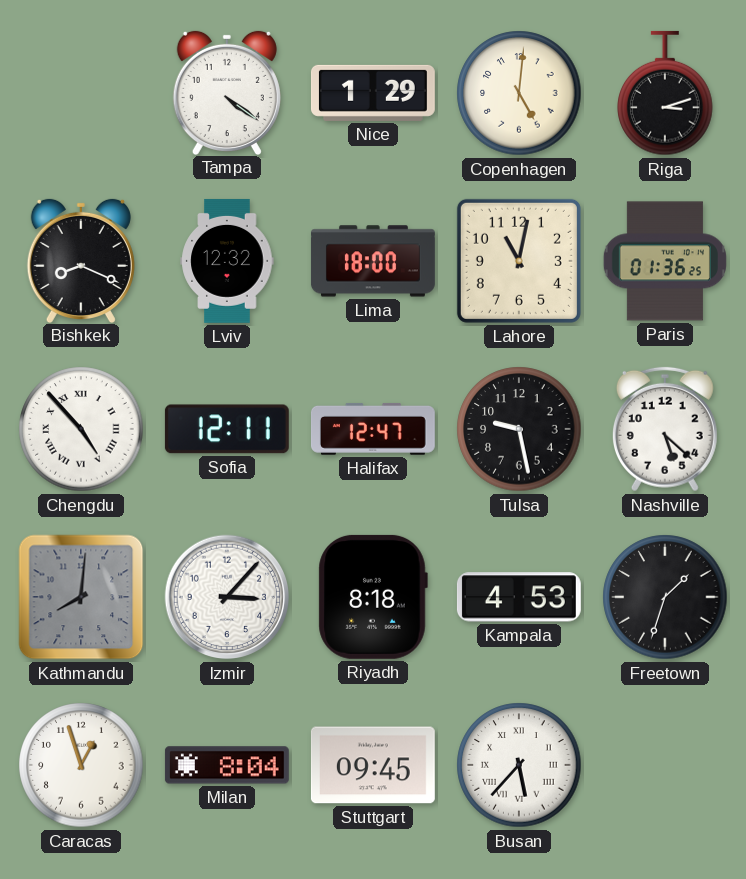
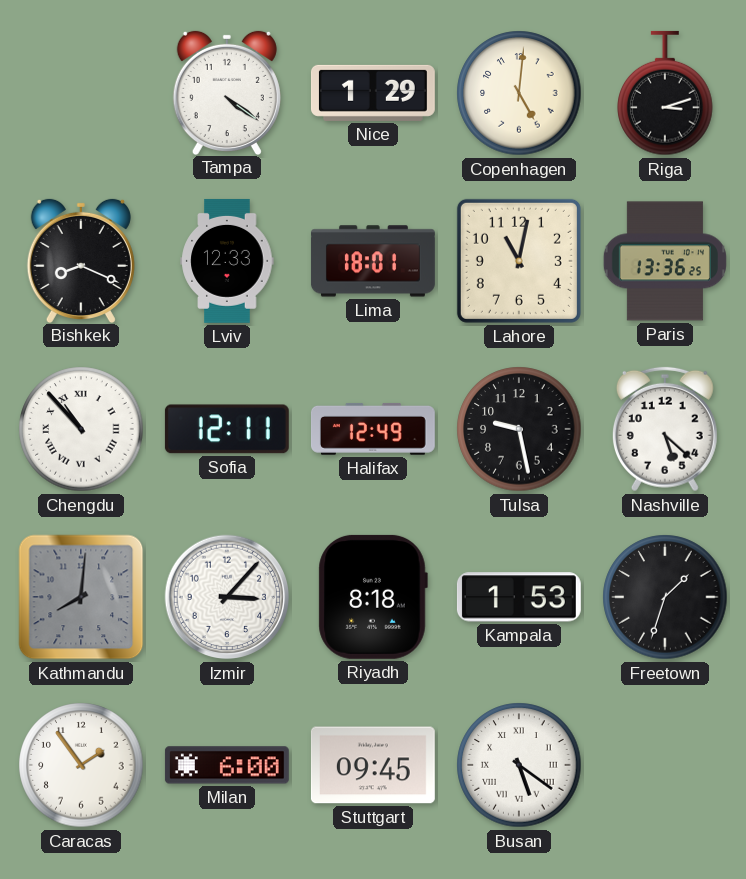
Lviv: 12:32 -> 12:33 (227, 261)
Lima: 18:00 -> 18:01 (373, 261)
Paris: 01:36 -> 13:36 (665, 261)
Chengdu: 4:53 -> 10:53 (81, 429)
Halifax: 12:47 -> 12:49 (373, 429)
Kampala: 4:53 -> 1:53 (519, 597)
Caracas: 12:57 -> 1:54 (81, 765)
Milan: 8:04 -> 6:00 (227, 765)
Busan: 5:37 -> 5:21 (519, 765)
